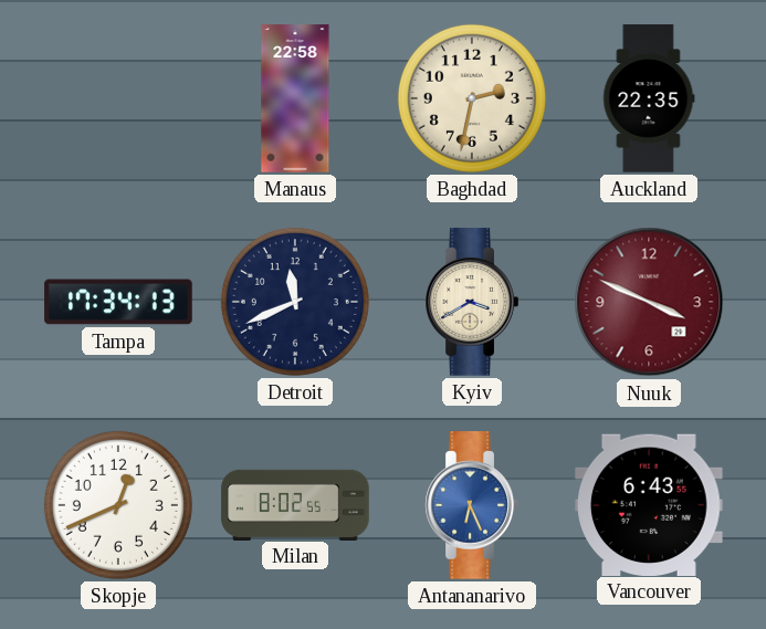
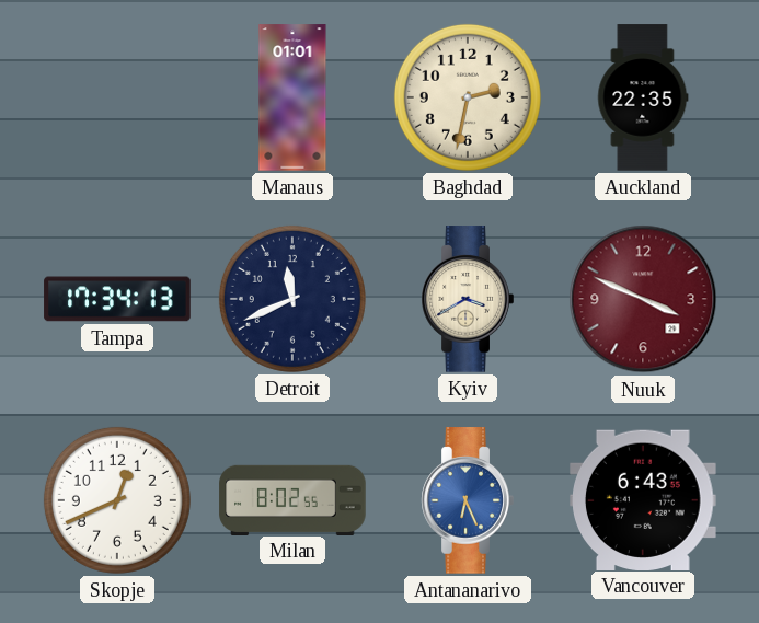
Manaus: 22:58 -> 01:01 (292, 97)
